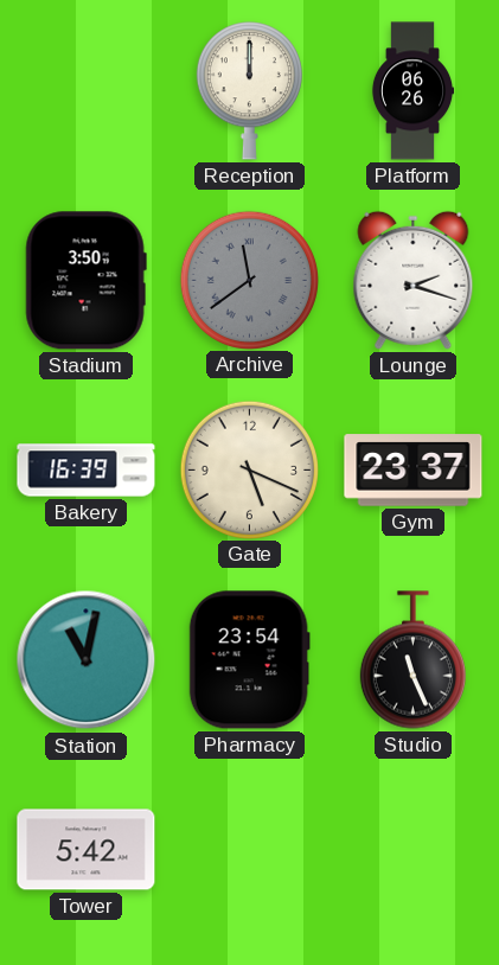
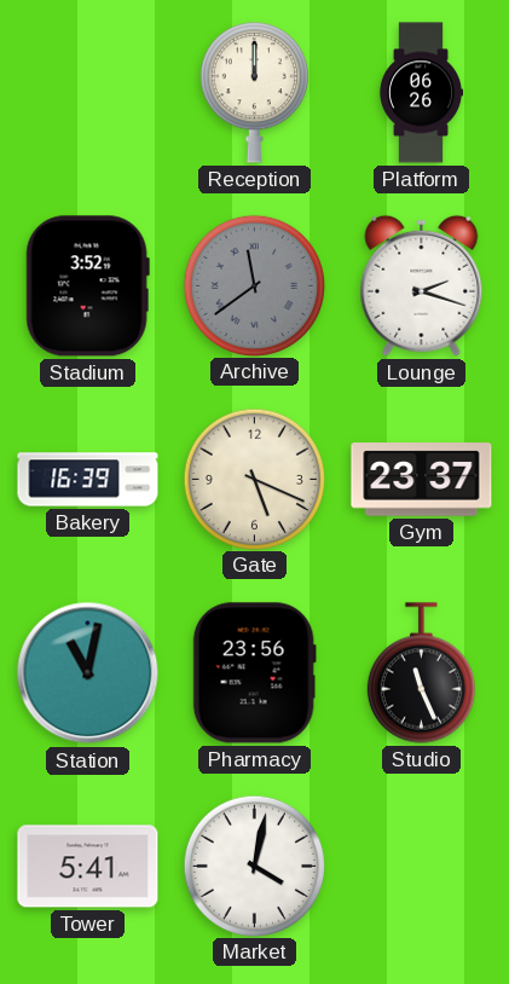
Stadium: 3:50 -> 3:52 (87, 286)
Pharmacy: 23:54 -> 23:56 (254, 673)
Tower: 5:42 -> 5:41 (88, 867)
Market: none -> 4:02 (254, 866)
